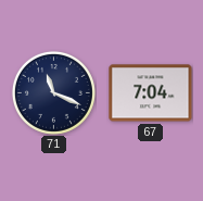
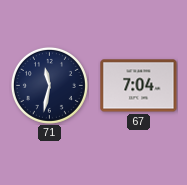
71: 11:19 -> 11:32 (49, 85)
